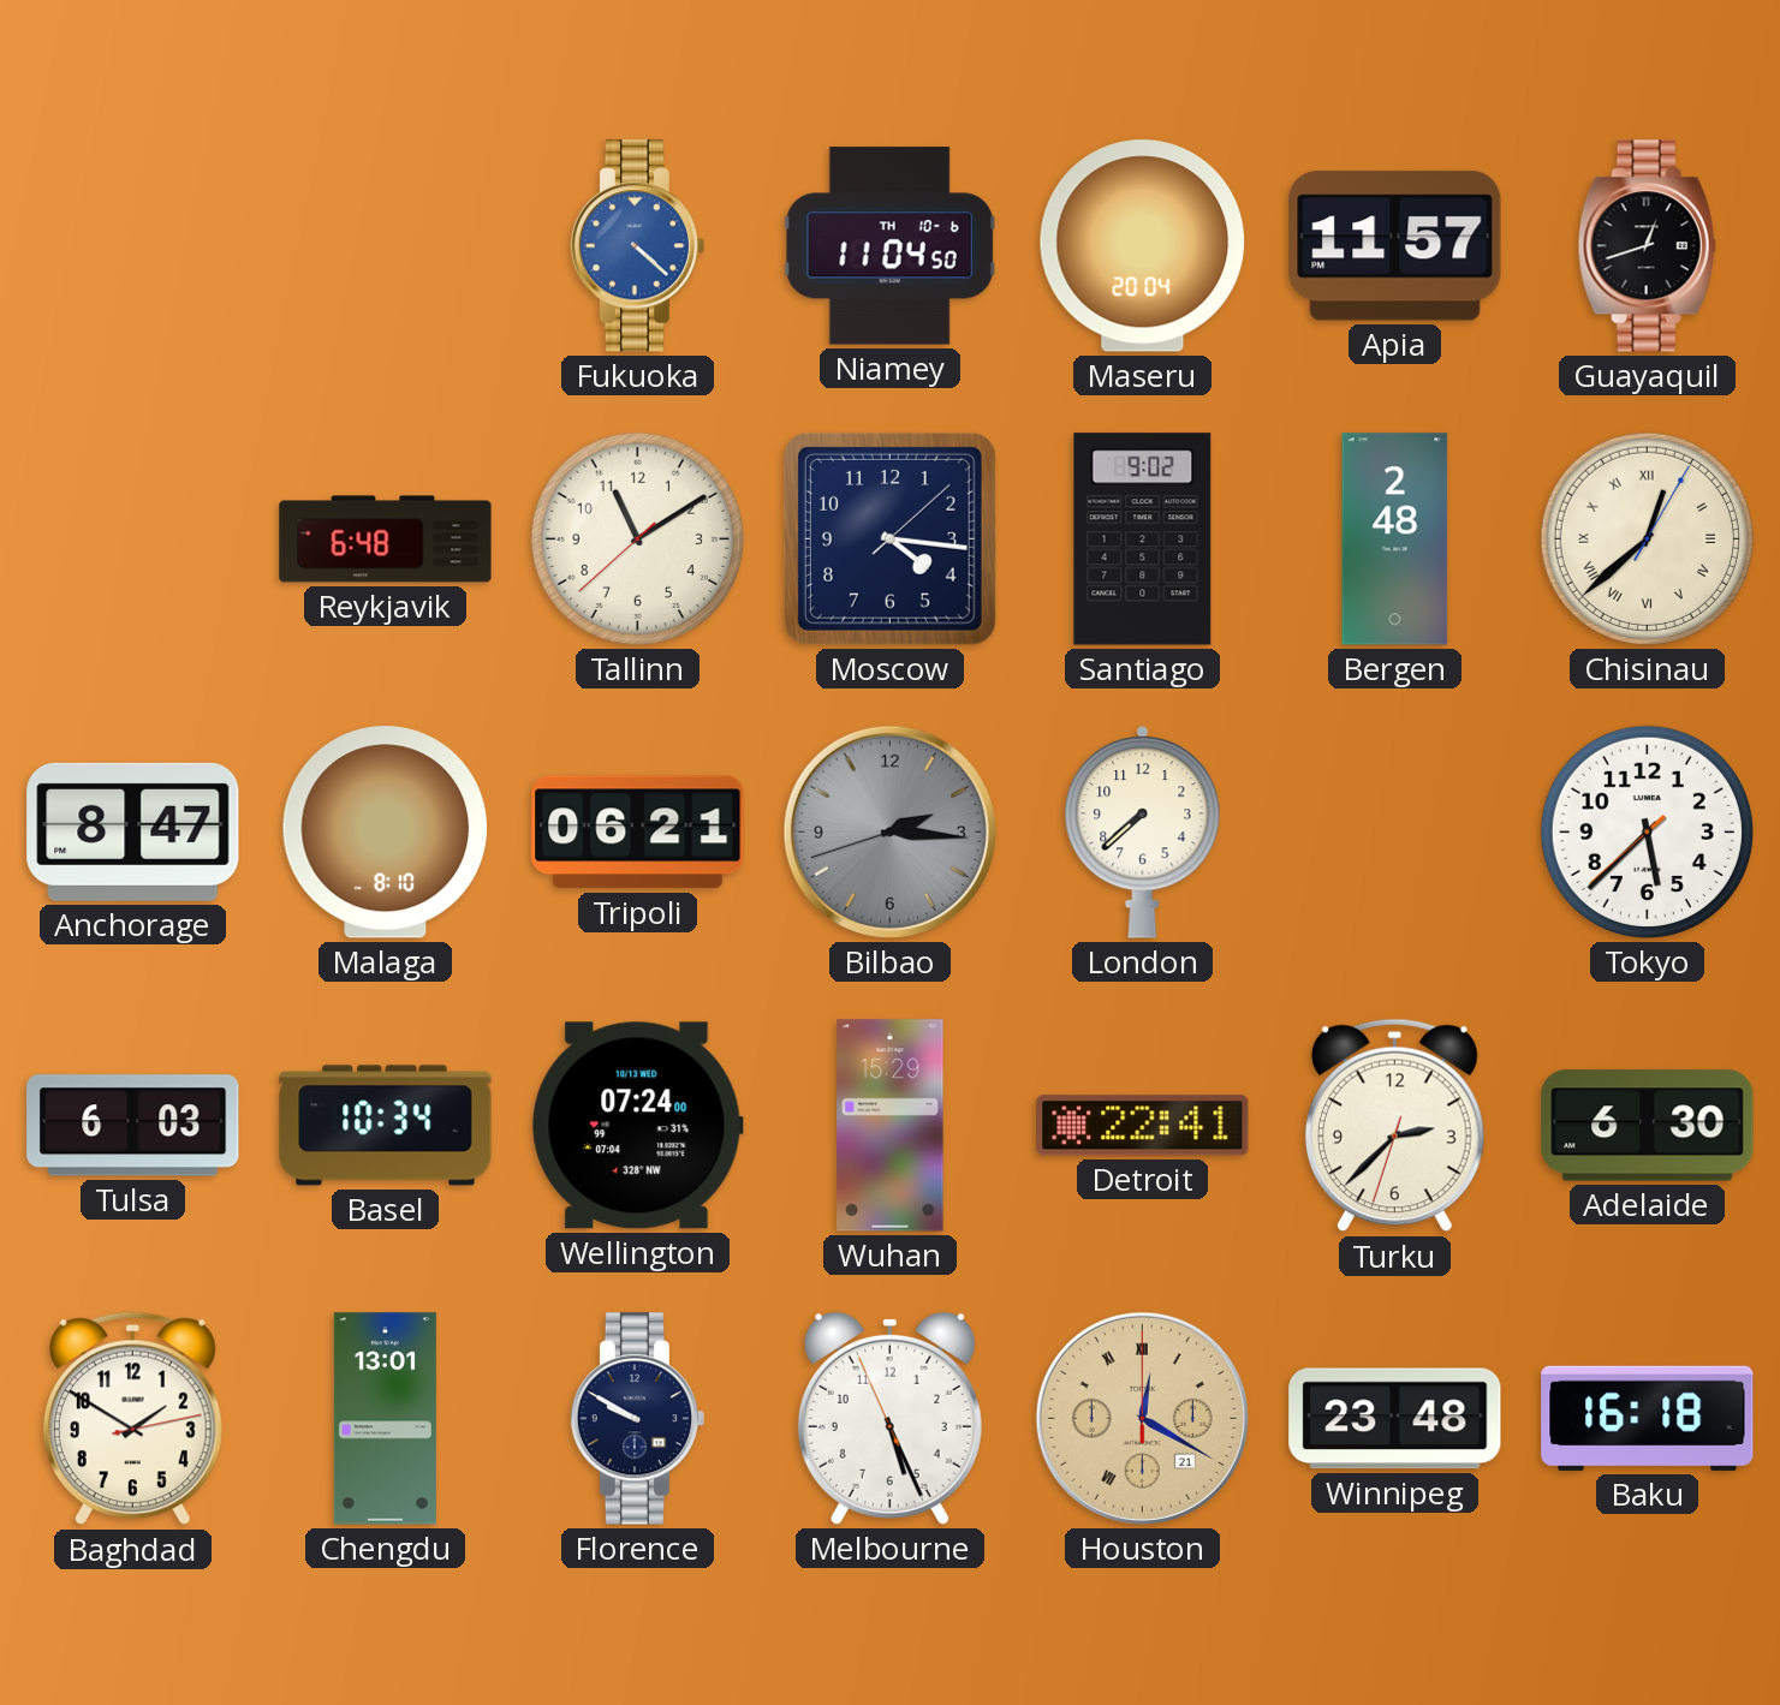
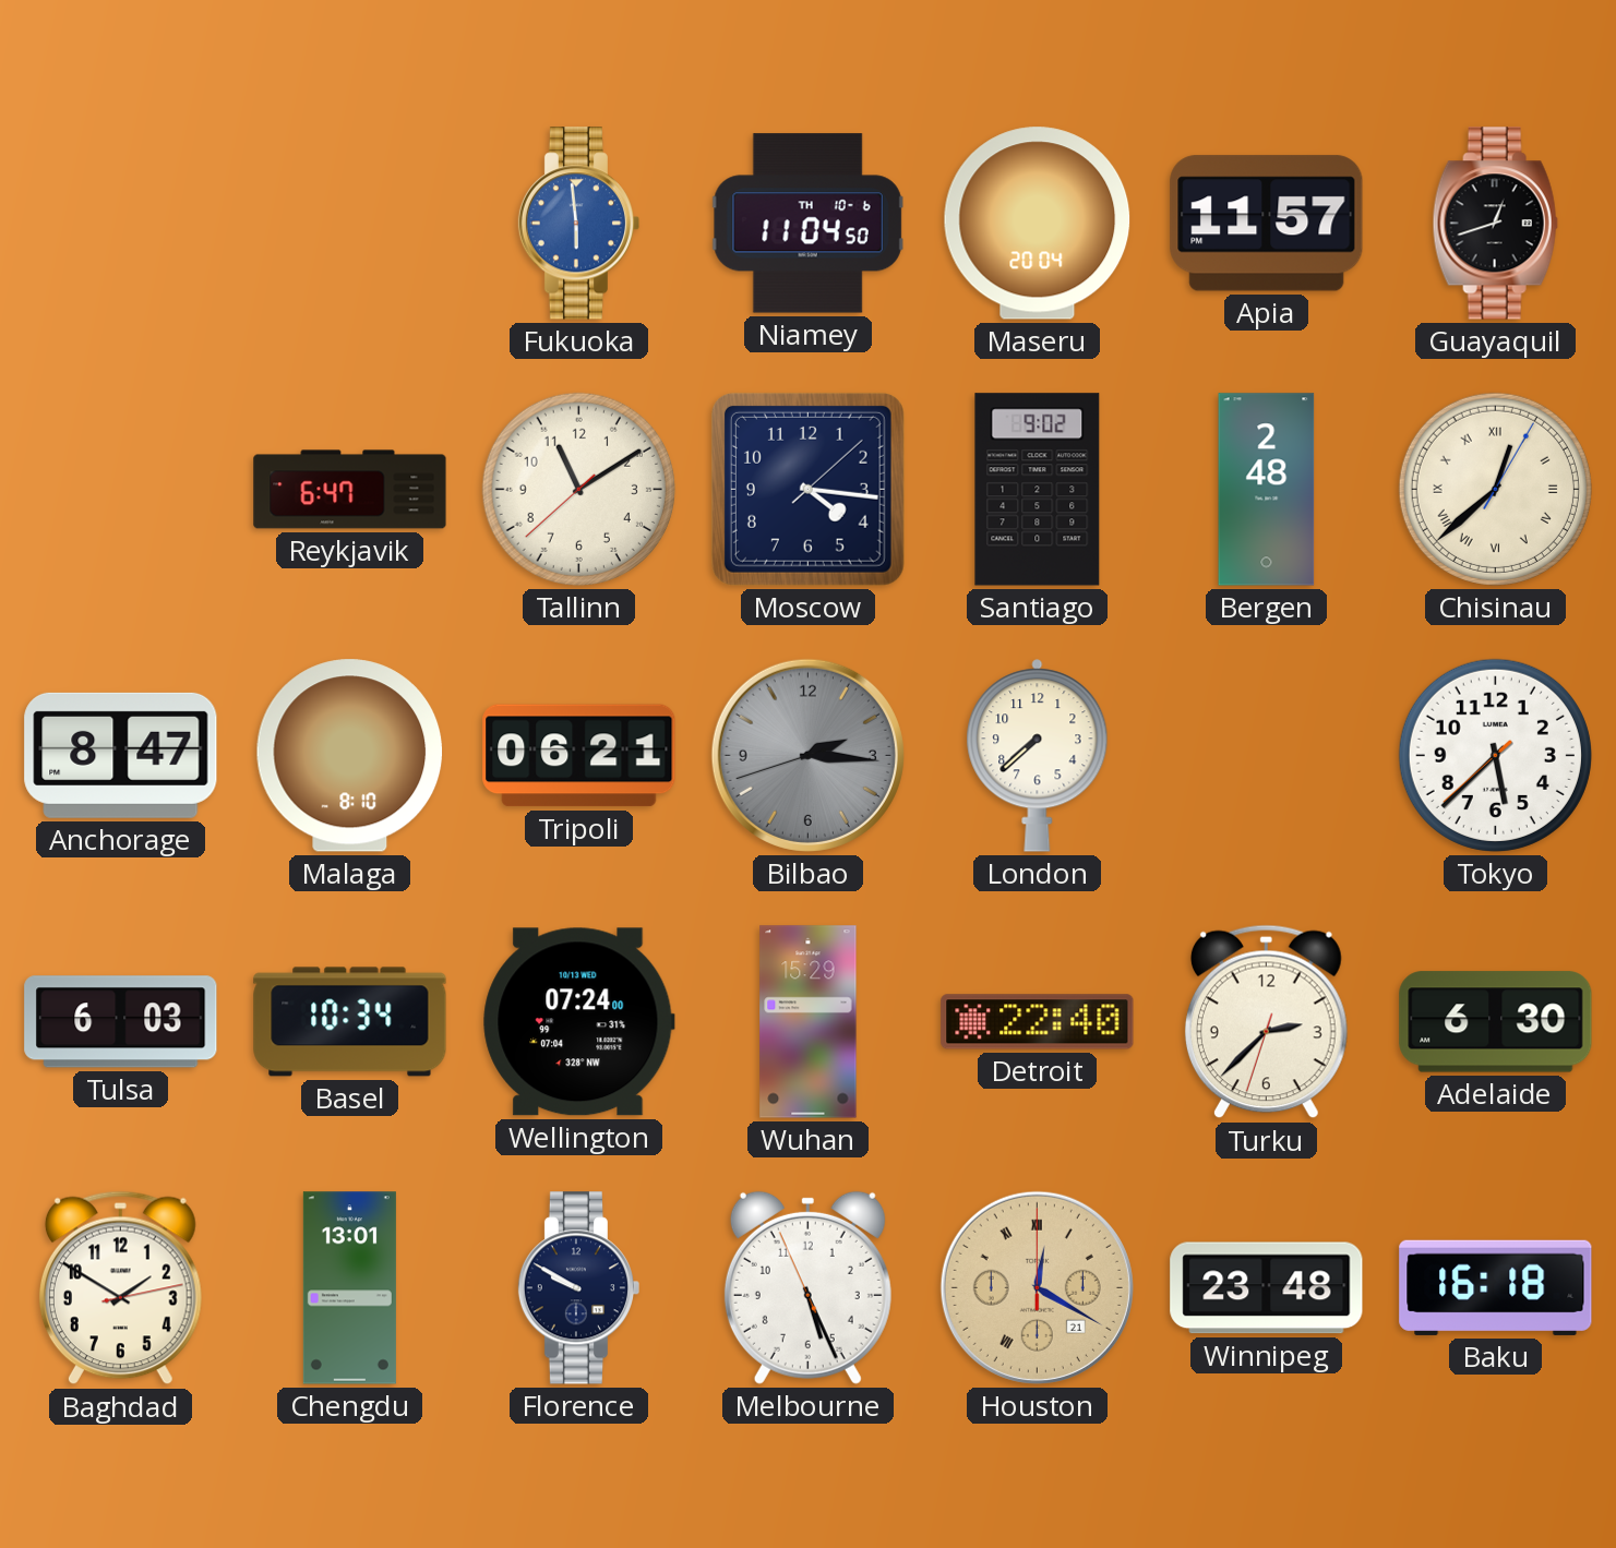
Fukuoka: 4:22 -> 5:59 (578, 224)
Reykjavik: 6:48 -> 6:47 (350, 490)
Detroit: 22:41 -> 22:40 (1038, 1022)
